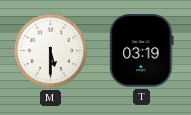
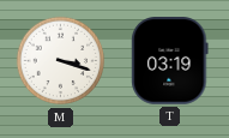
M: 5:30 -> 3:18 (61, 61)
